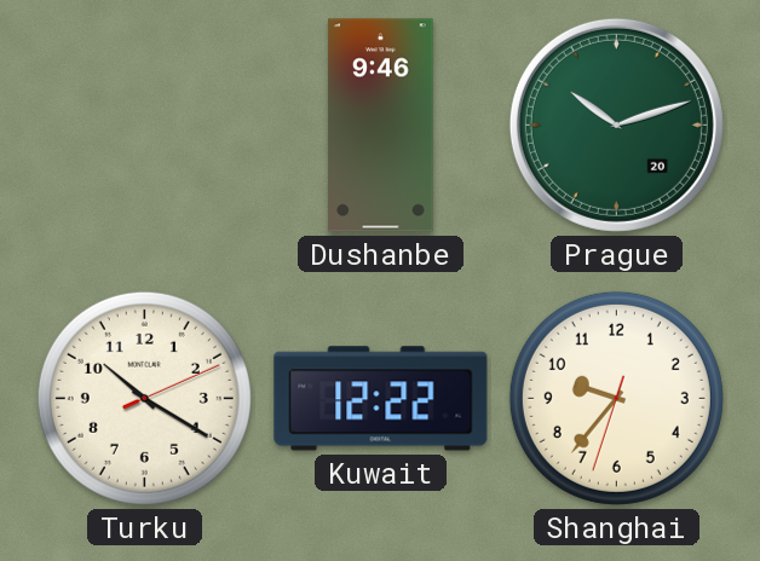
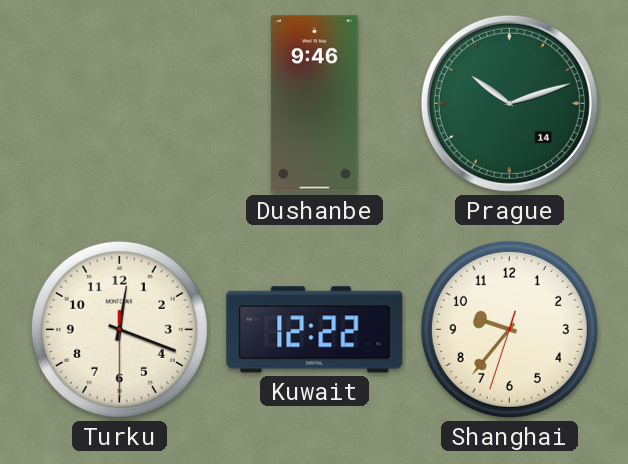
Prague date: 20 -> 14 (509, 103)
Turku: 10:20 -> 12:18 (119, 329)
